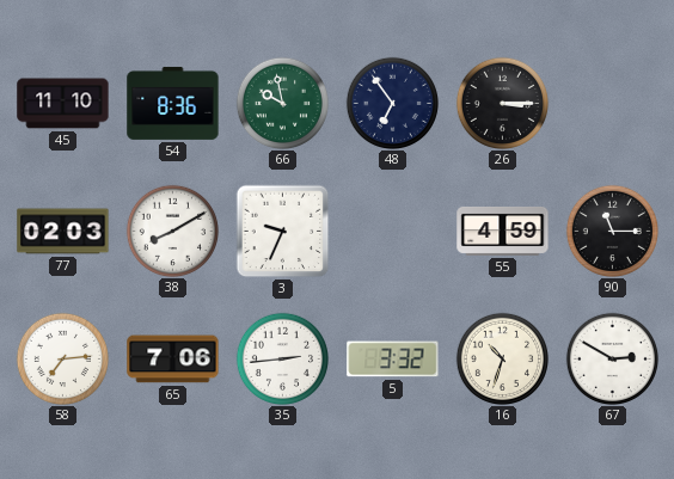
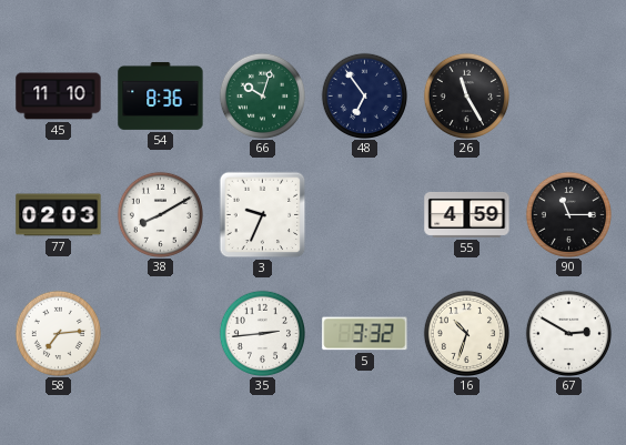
66: 9:58 -> 10:03 (262, 95)
26: 3:15 -> 11:25 (466, 95)
65: 7:06 -> none (173, 360)
